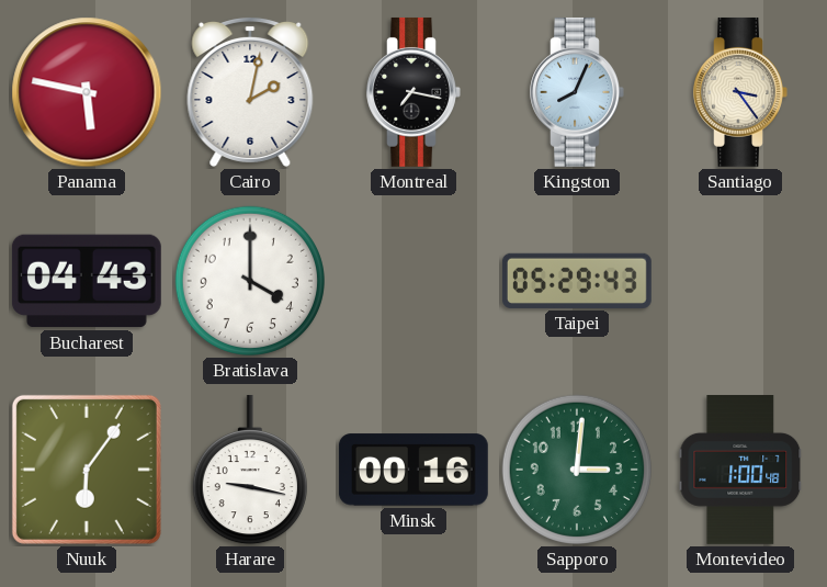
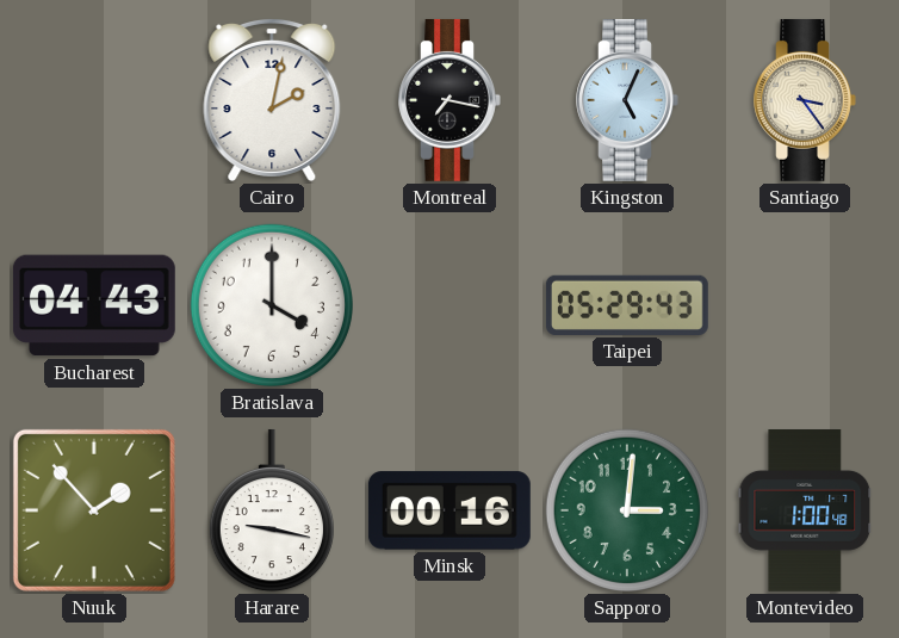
Panama: 5:47 -> none (87, 92)
Kingston: 8:04 -> 5:04 (627, 100)
Nuuk: 6:06 -> 1:53 (94, 510)
